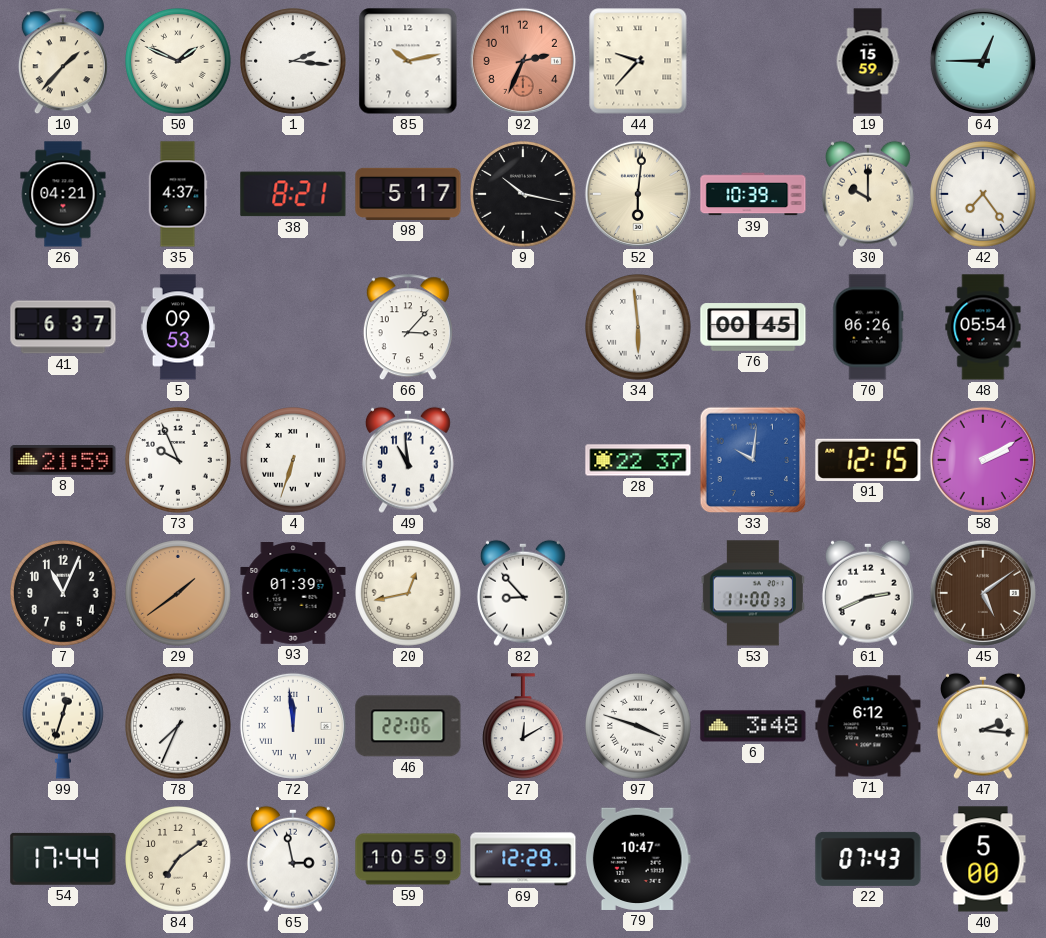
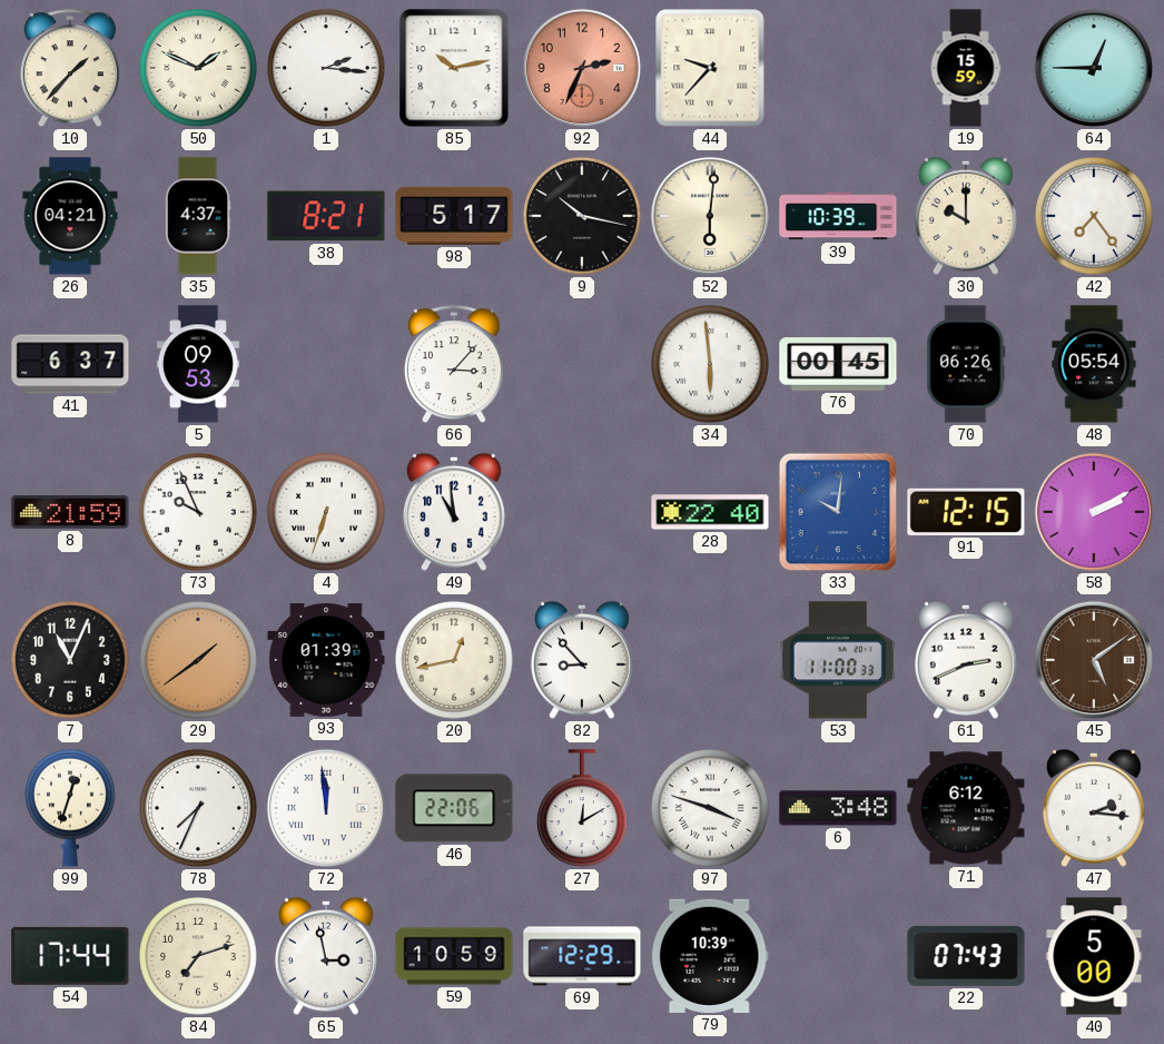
28: 22:37 -> 22:40 (710, 512)
84: 7:09 -> 7:12 (198, 956)
79: 10:47 -> 10:39 (710, 956)
